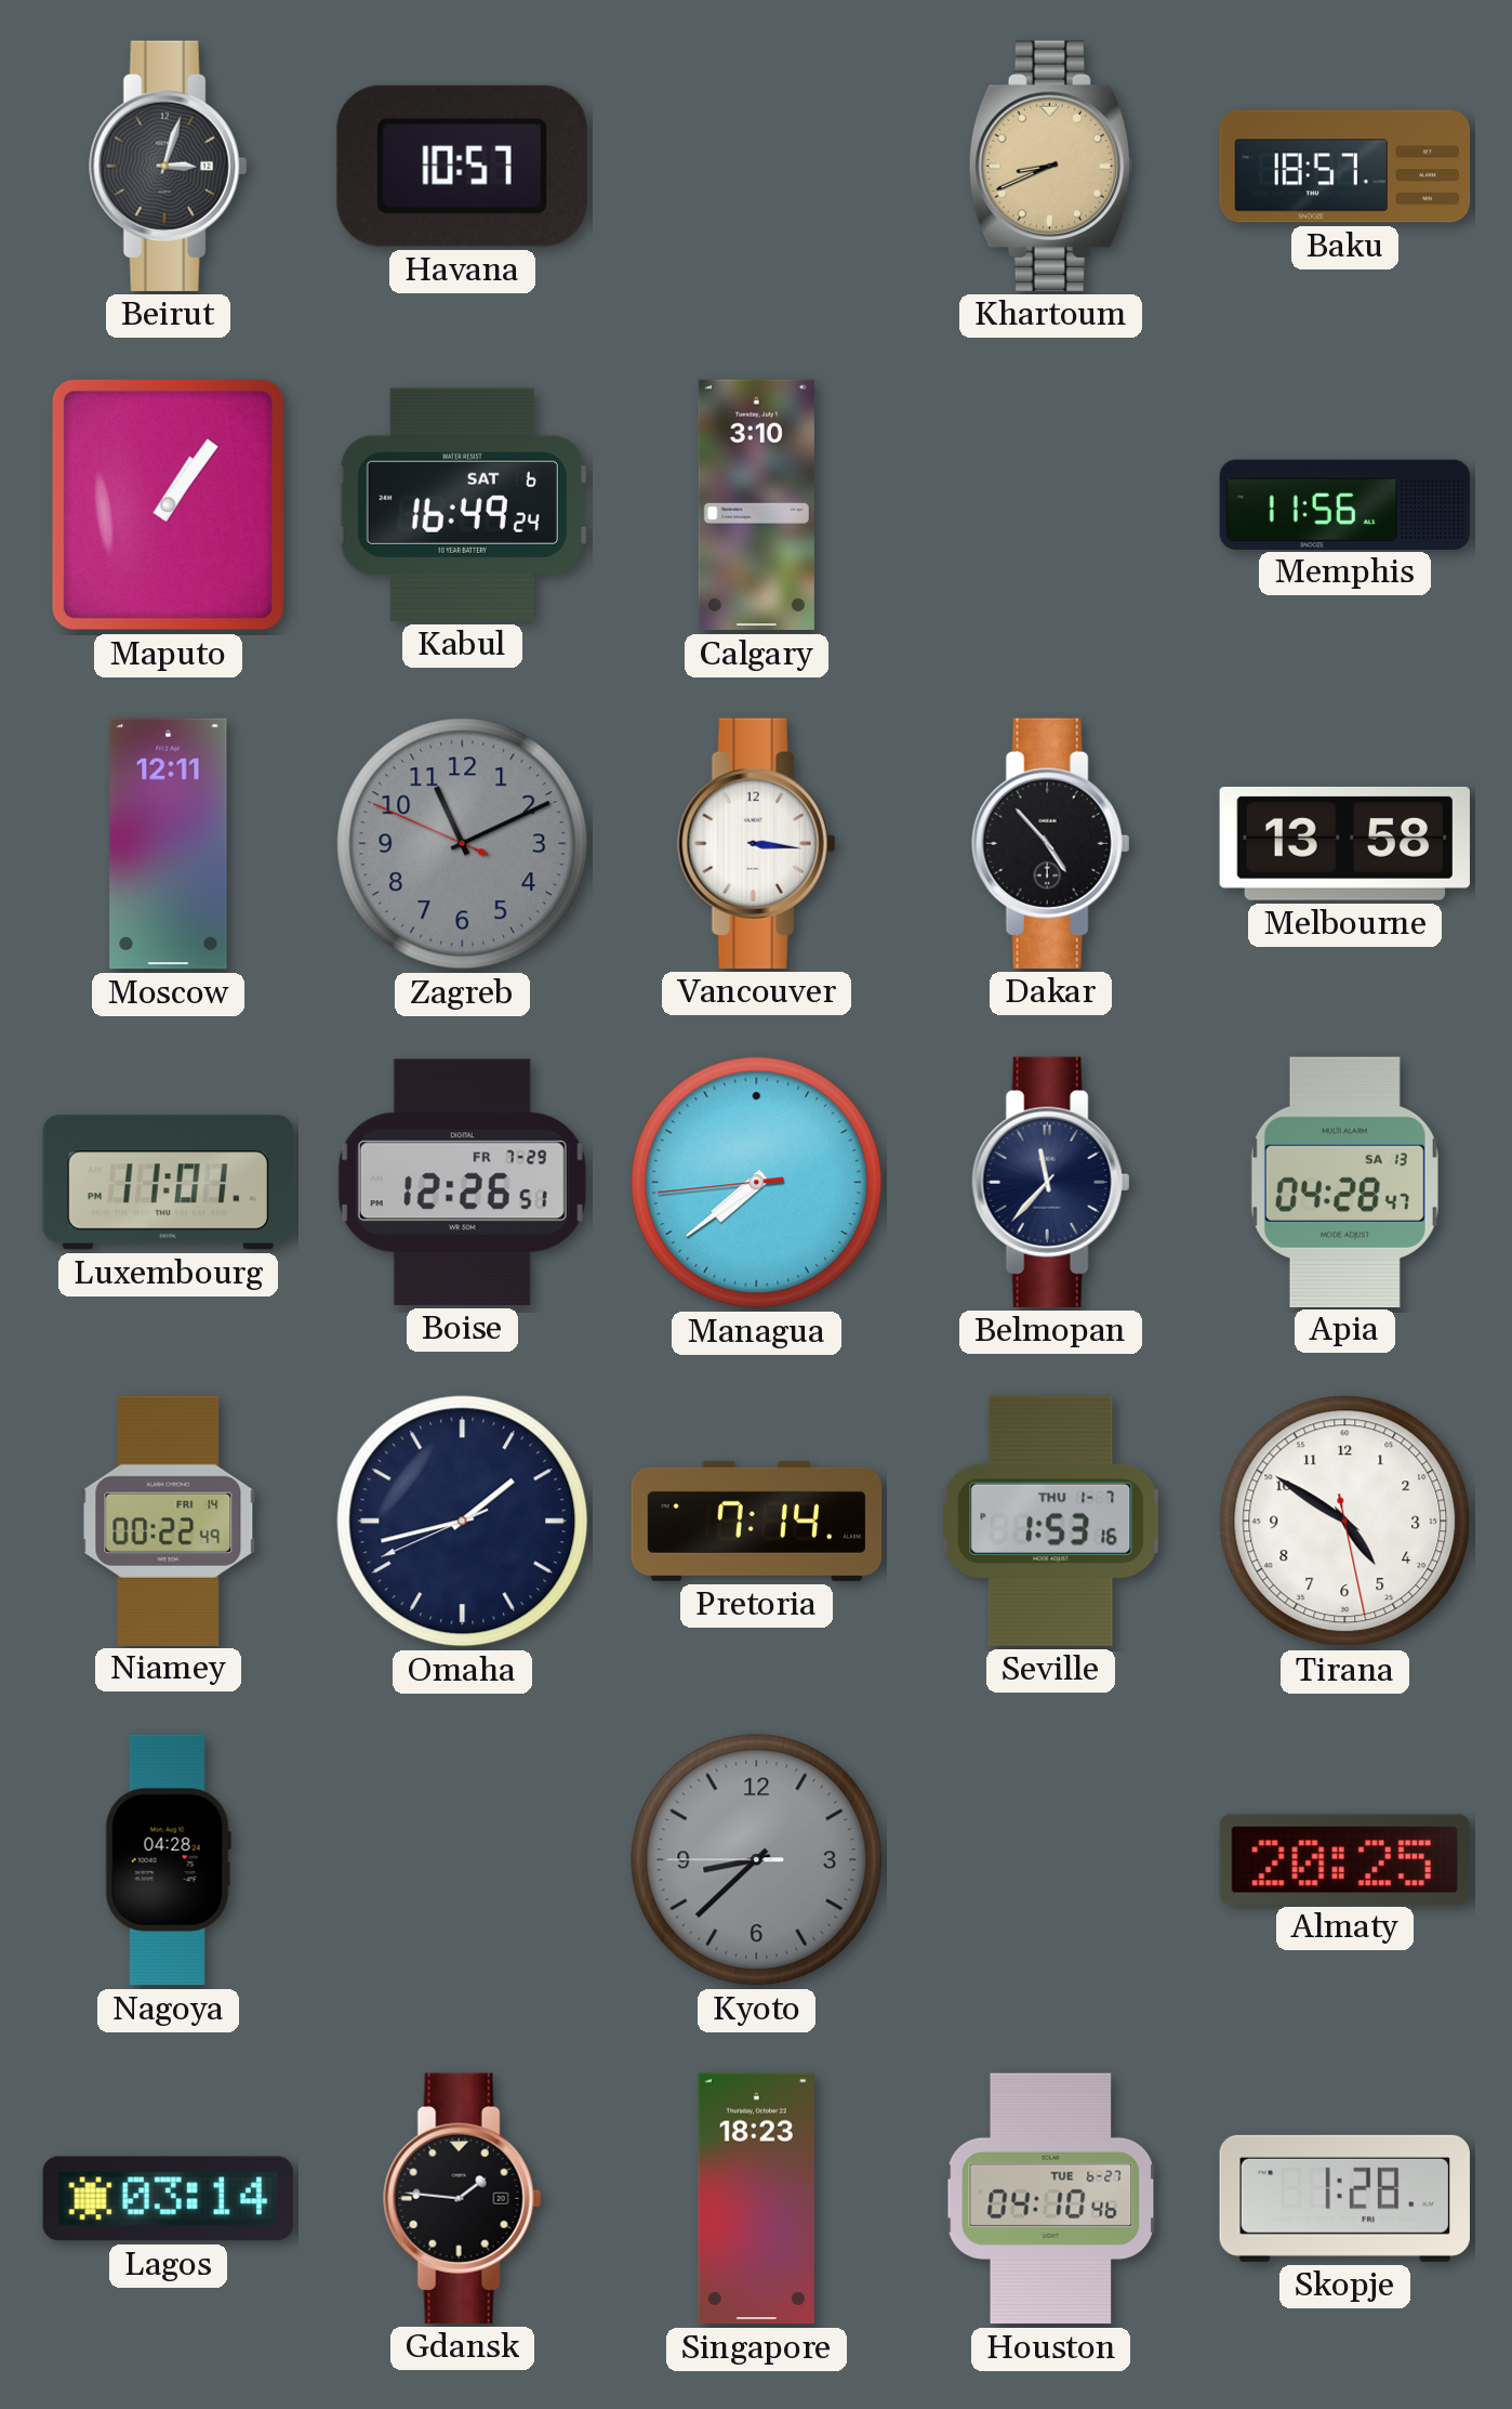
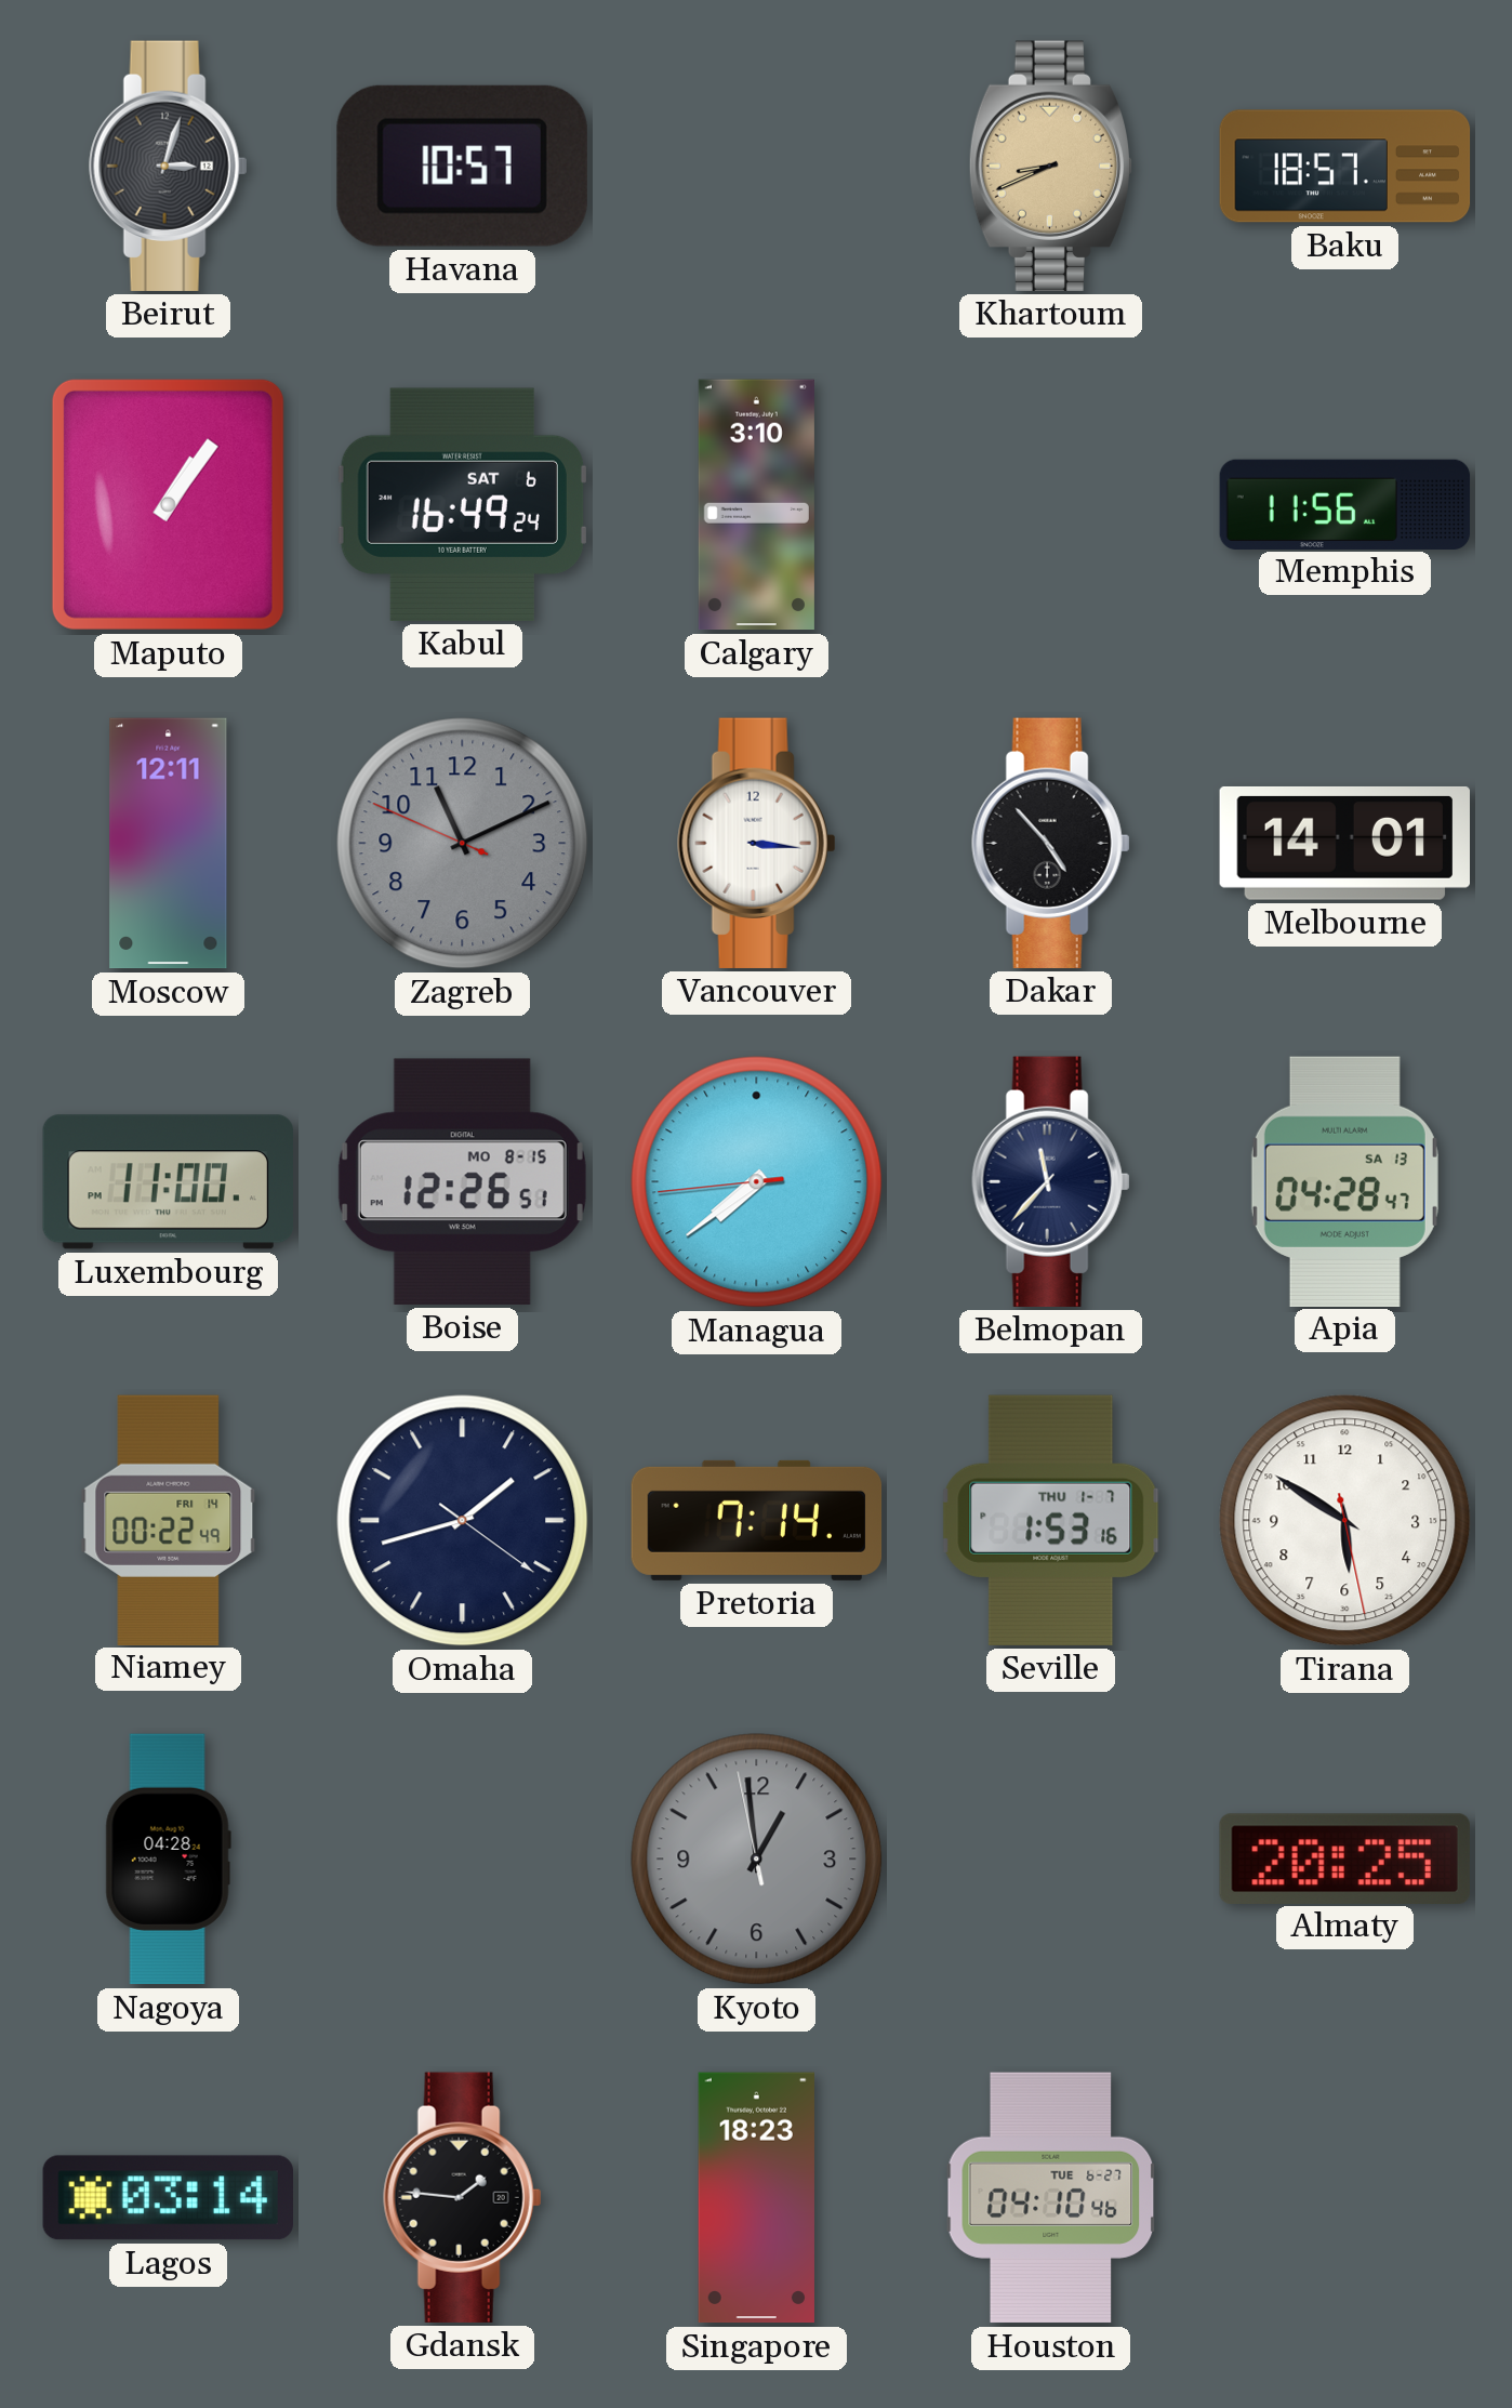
Melbourne: 13:58 -> 14:01 (1344, 843)
Luxembourg: 11:01 -> 11:00 (168, 1182)
Boise date: FR 7-29 -> MO 8-15 (462, 1181)
Omaha: 1:42:41 -> 1:42:21 (463, 1521)
Tirana: 4:50 -> 5:50 (1345, 1521)
Kyoto: 8:37 -> 12:58 (757, 1860)
Skopje: 1:28 -> none (1344, 2198)
